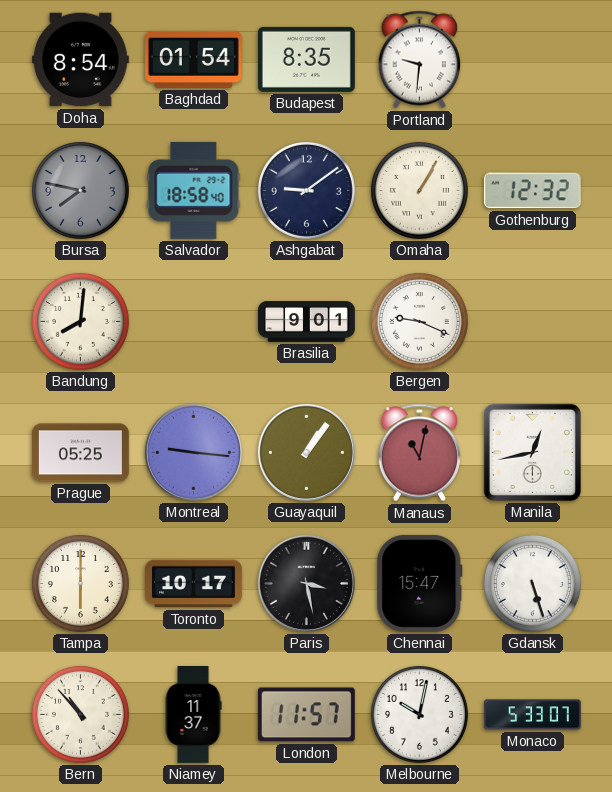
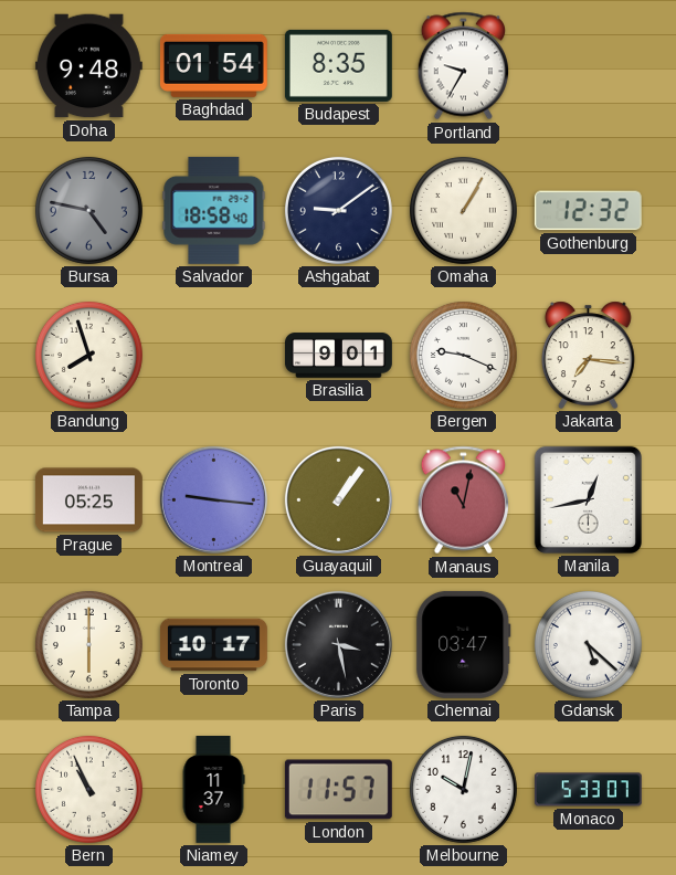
Doha: 8:54 -> 9:48 (88, 66)
Portland: 9:31 -> 9:35 (463, 66)
Bursa: 7:47 -> 4:47 (88, 210)
Bandung: 8:01 -> 7:57 (88, 355)
Jakarta: none -> 7:16 (588, 355)
Chennai: 15:47 -> 03:47 (464, 644)
Gdansk: 5:27 -> 5:22 (588, 644)
Bern: 10:53 -> 10:56 (88, 789)
